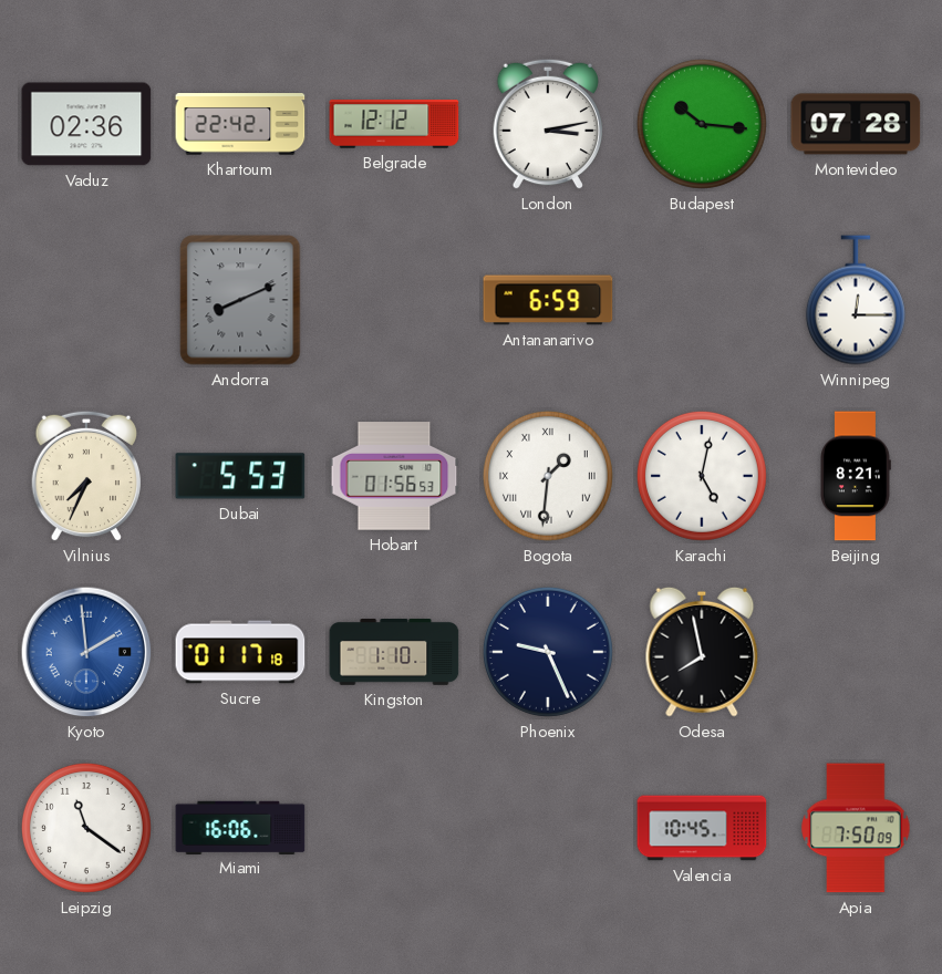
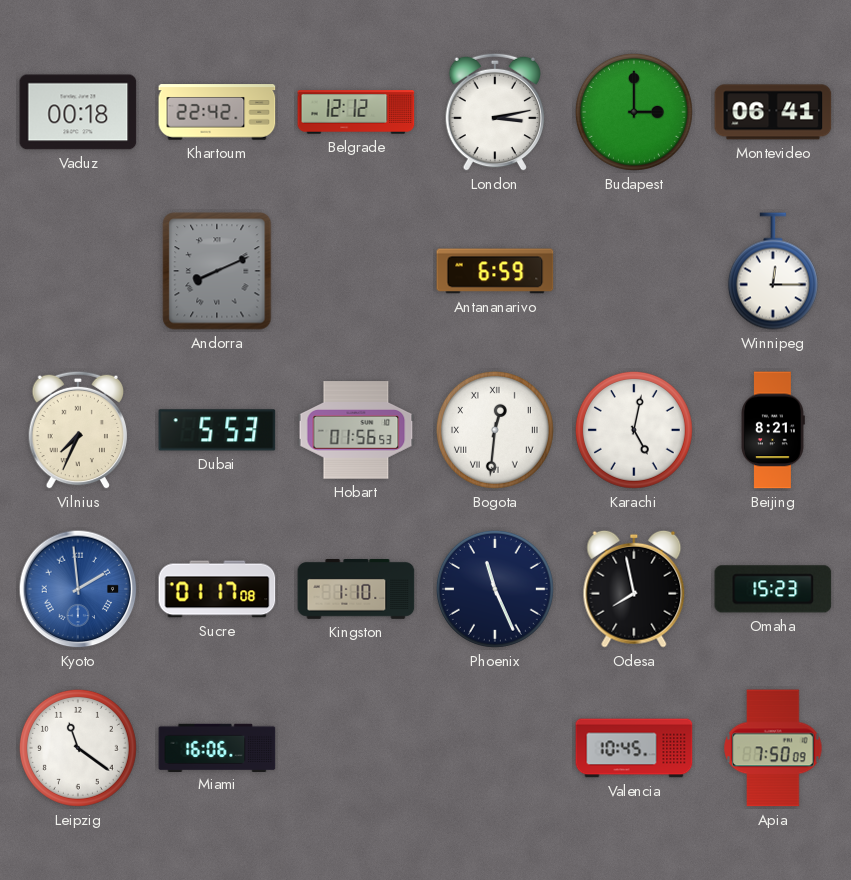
Vaduz: 02:36 -> 00:18 (78, 112)
Budapest: 10:16 -> 3:00 (634, 112)
Montevideo: 07:28 -> 06:41 (773, 112)
Bogota: 1:31 -> 12:31 (495, 430)
Sucre: 01:17:18 -> 01:17:08 (217, 589)
Phoenix: 9:26 -> 11:26 (495, 589)
Omaha: none -> 15:23 (773, 589)
